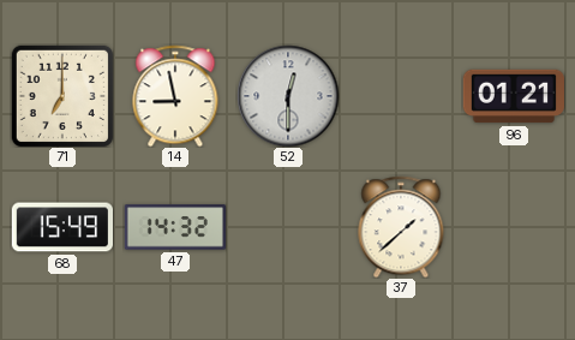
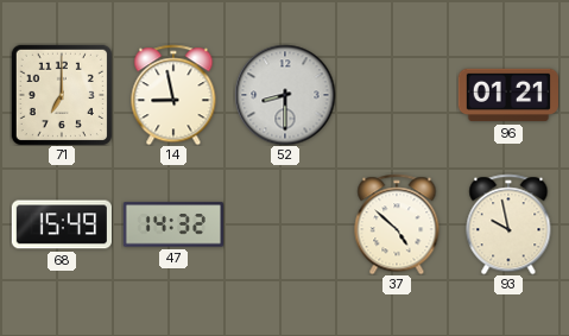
52: 12:30 -> 8:30 (285, 95)
37: 1:38 -> 4:52 (397, 224)
93: none -> 9:58 (508, 224)
